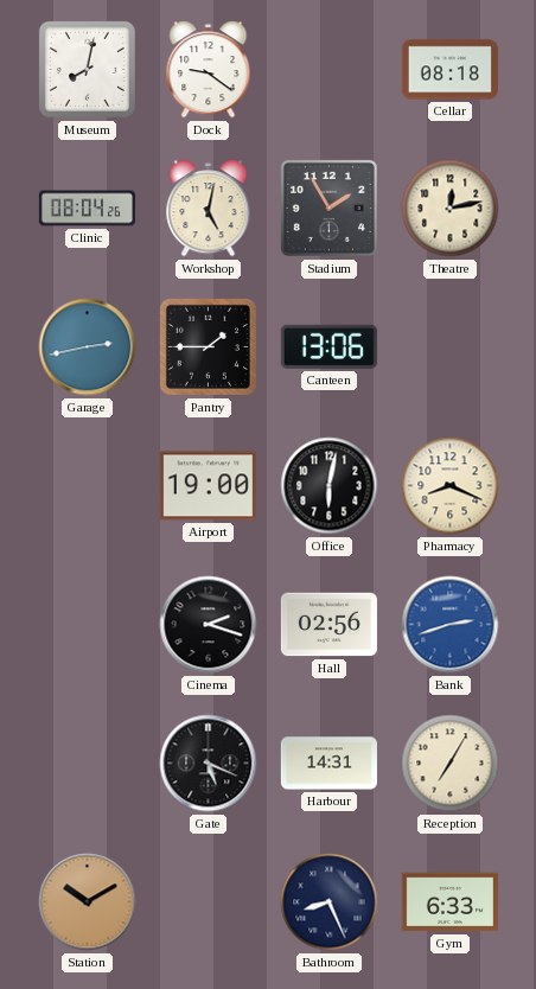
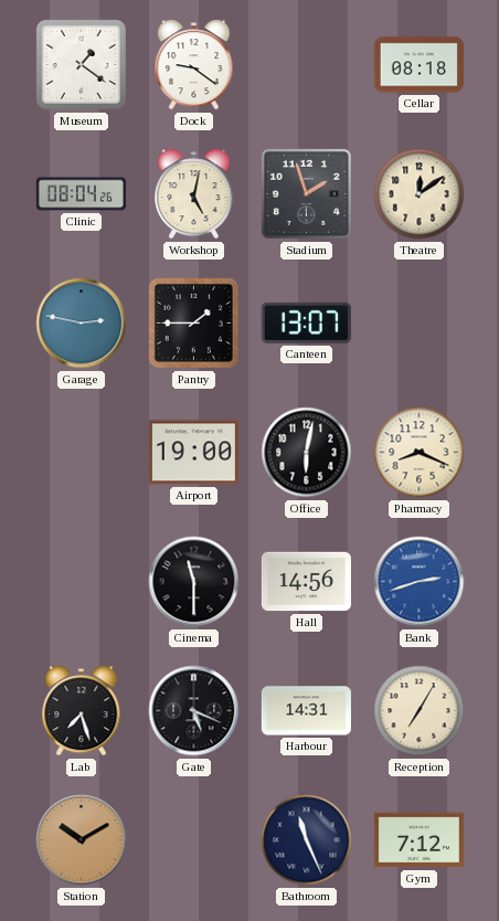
Museum: 8:02 -> 1:21 (81, 64)
Stadium: 1:55 -> 1:57 (306, 193)
Theatre: 12:13 -> 12:09 (420, 194)
Garage: 2:43 -> 2:47 (82, 324)
Canteen: 13:06 -> 13:07 (306, 322)
Cinema: 2:18 -> 11:30 (194, 582)
Hall: 02:56 -> 14:56 (306, 582)
Lab: none -> 7:27 (82, 711)
Bathroom: 8:26 -> 11:26 (307, 840)
Gym: 6:33 -> 7:12 (418, 840)
